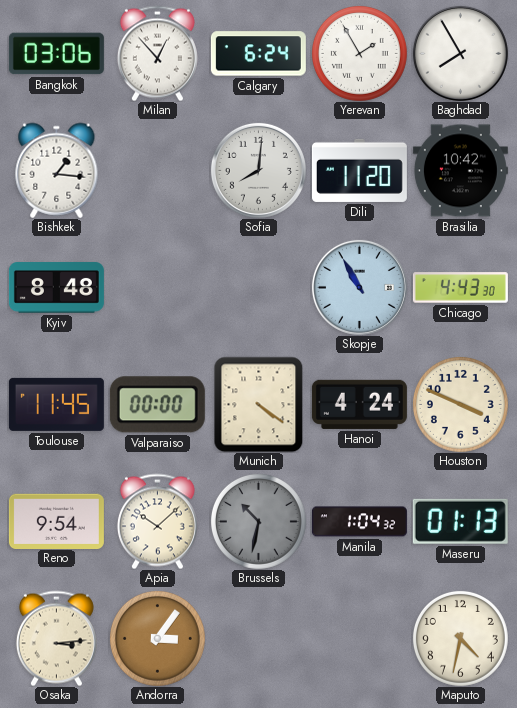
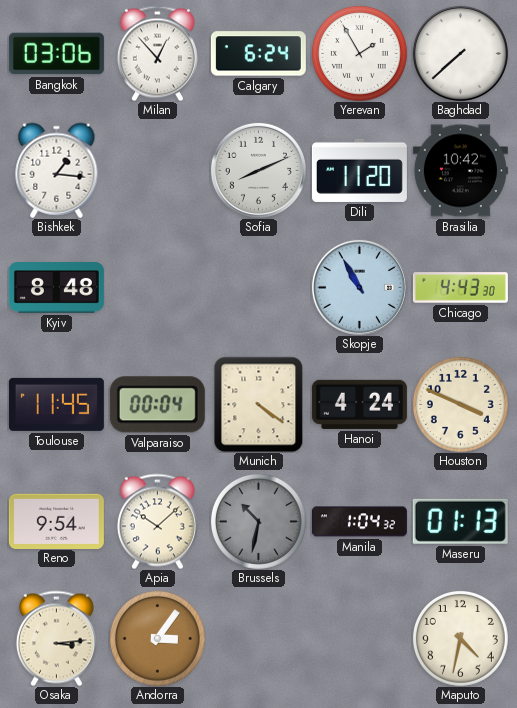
Baghdad: 7:55 -> 7:38 (460, 53)
Sofia: 8:01 -> 8:11 (258, 170)
Valparaiso: 00:00 -> 00:04 (157, 405)
